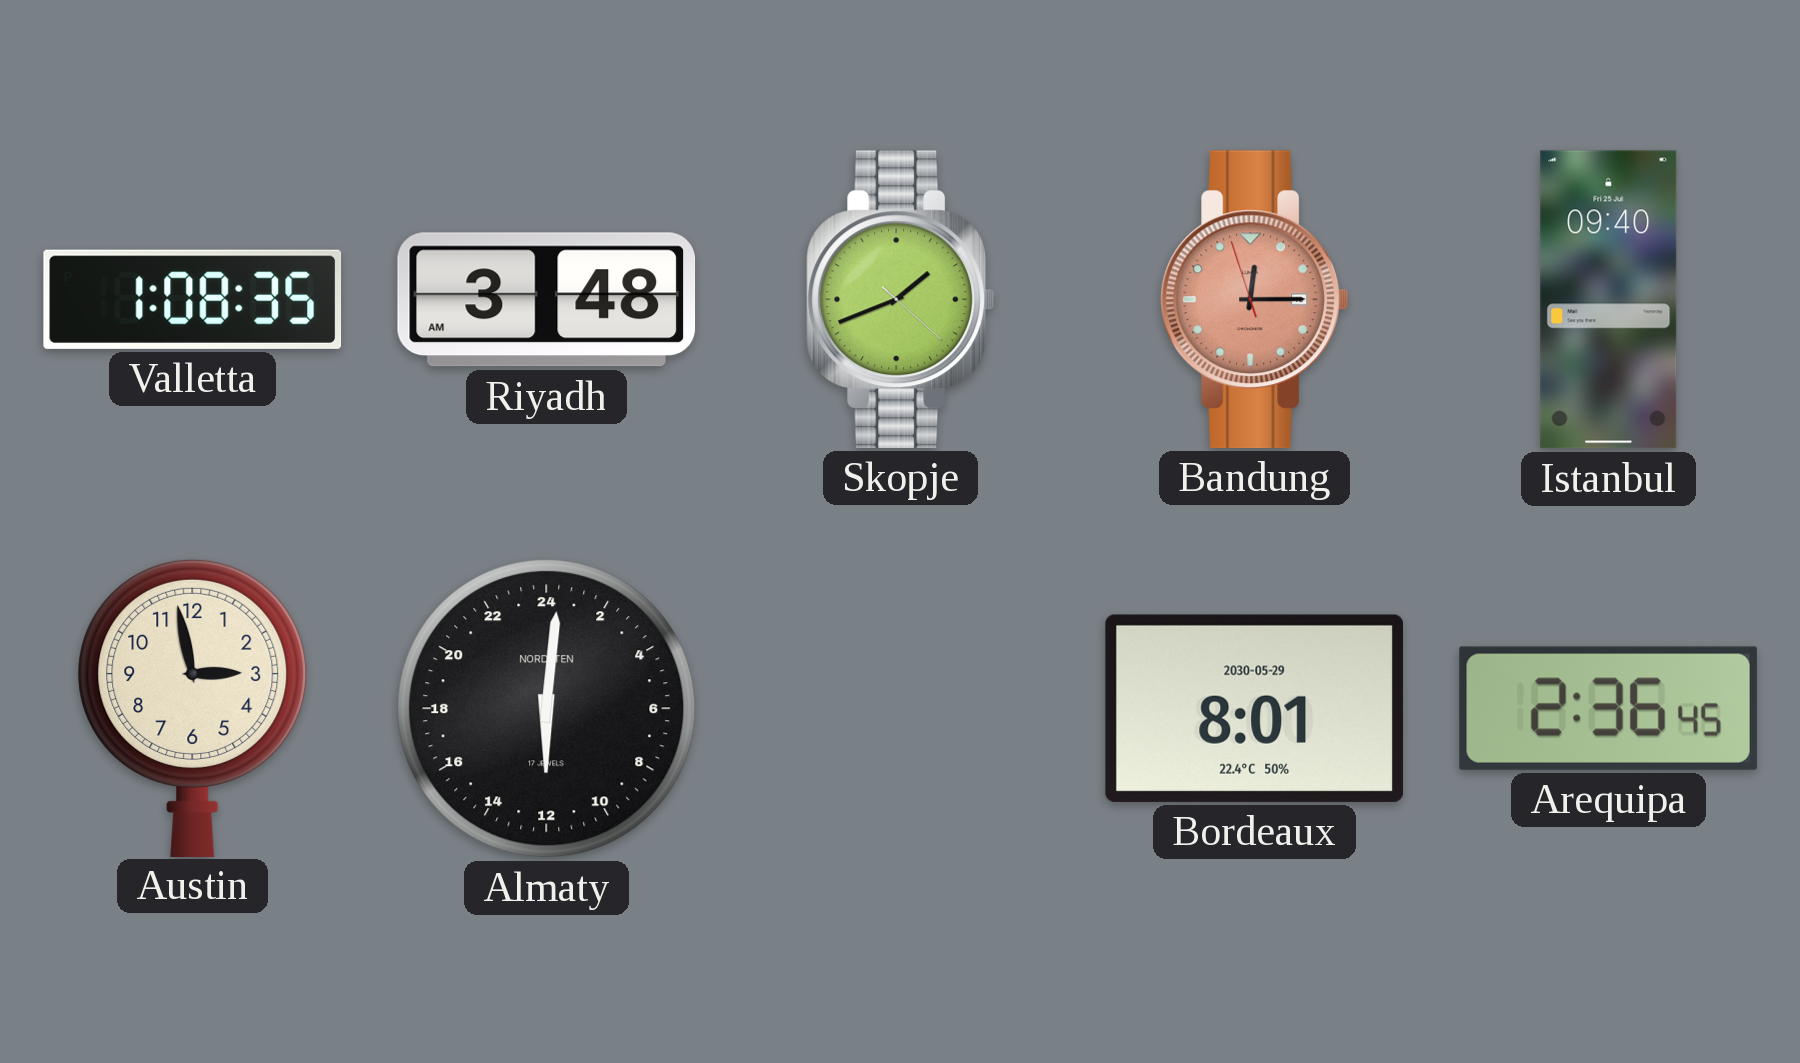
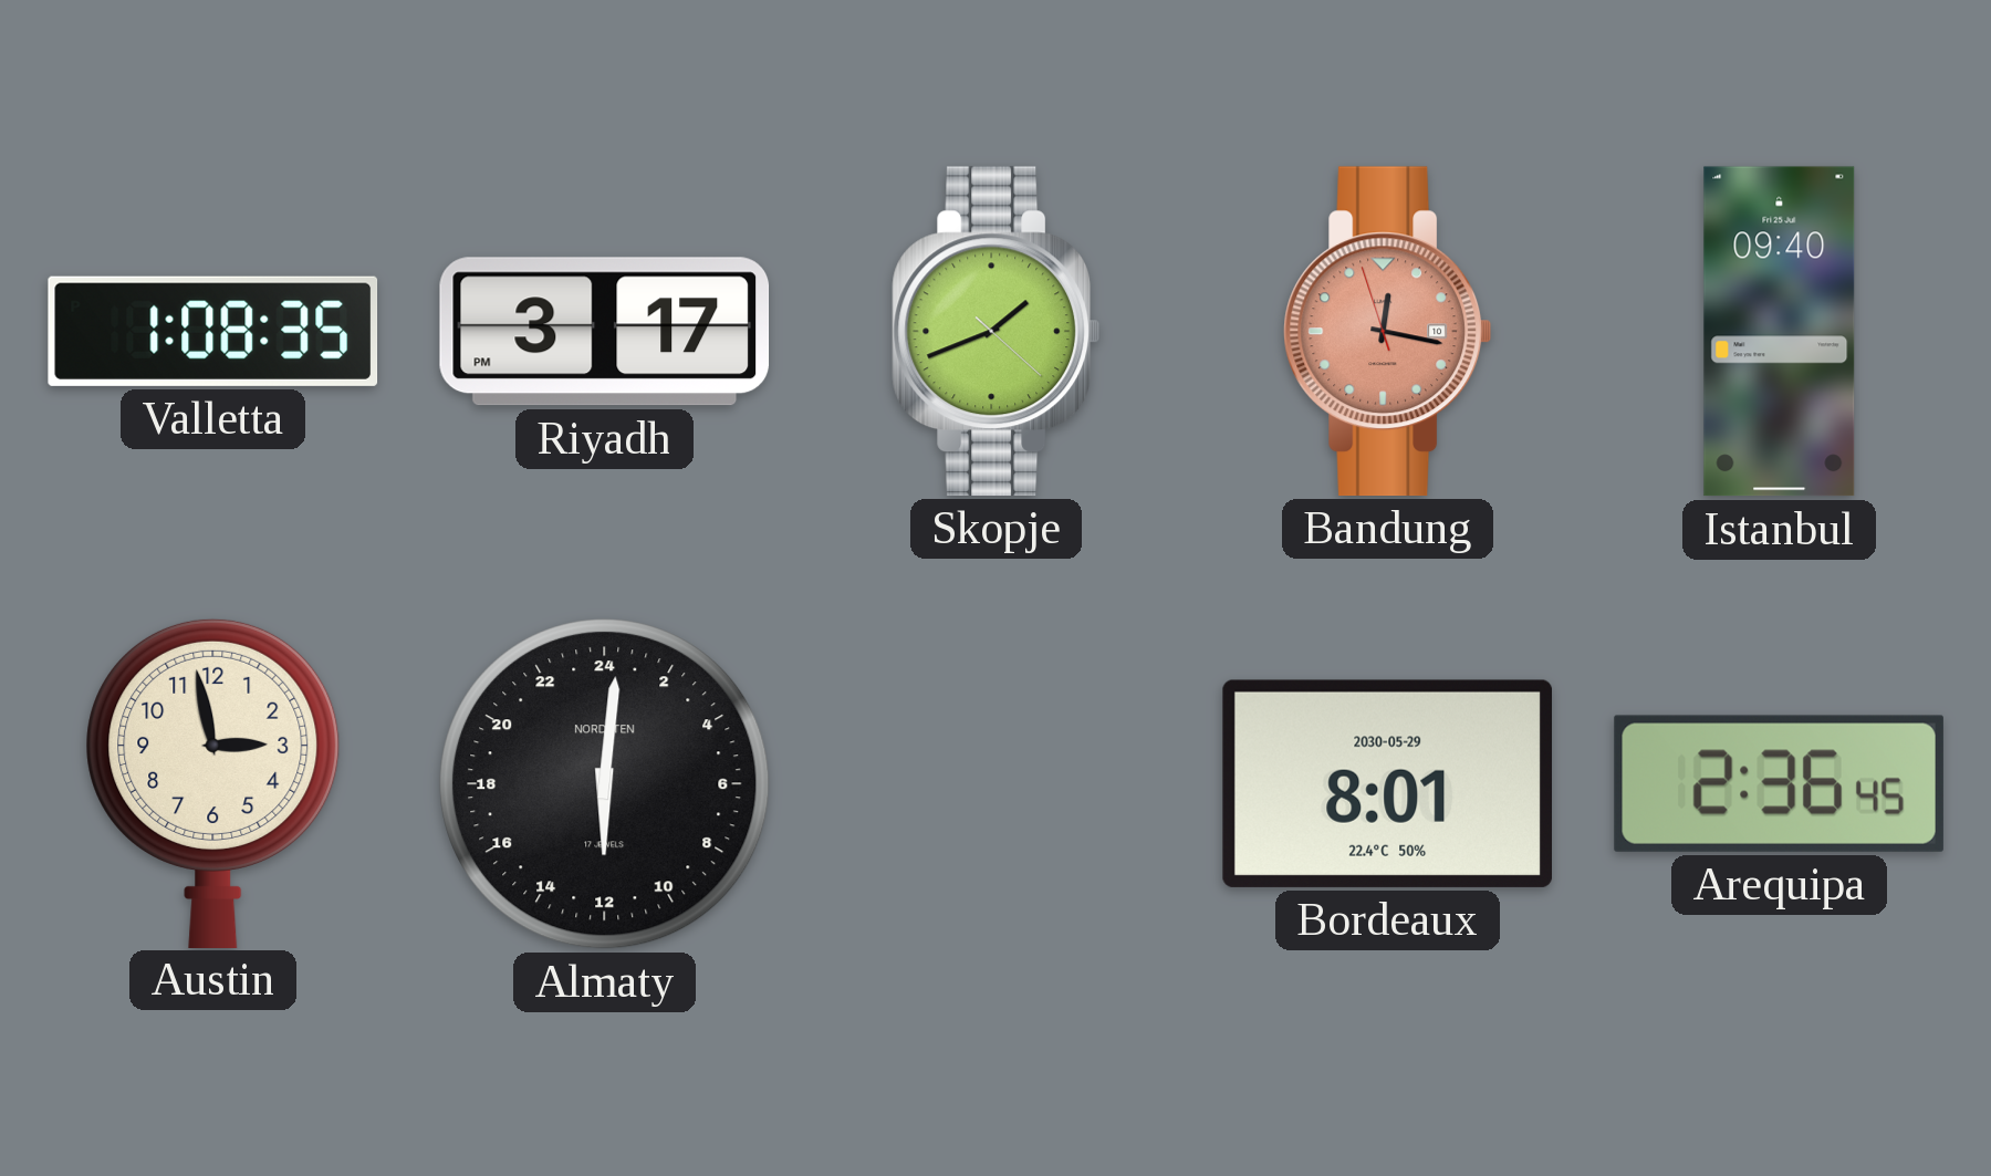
Riyadh: 3:48 -> 3:17 (605, 332)
Bandung: 12:14 -> 12:16 (1387, 331)
